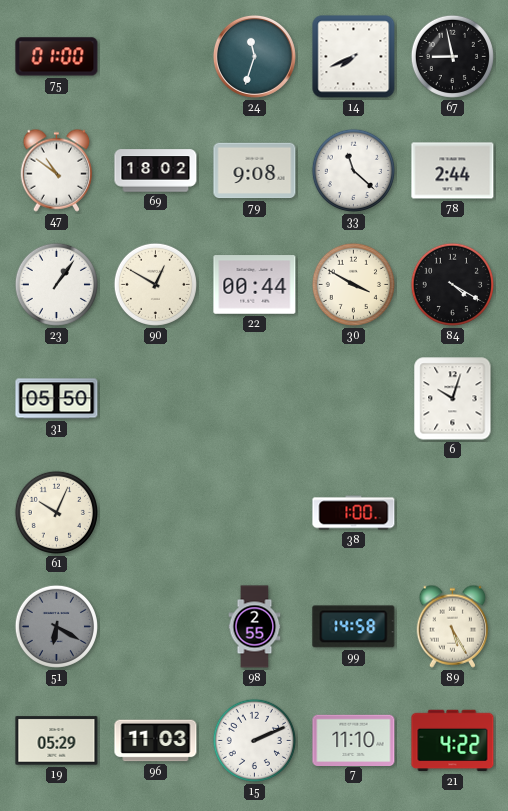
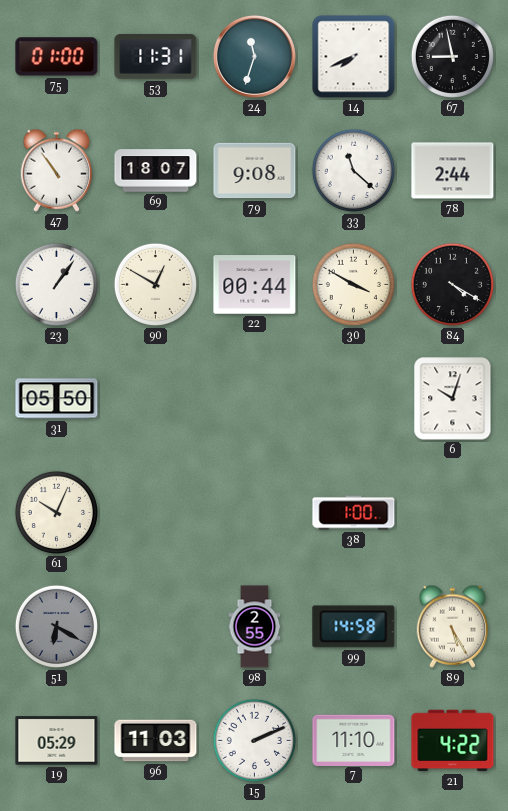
53: none -> 11:31 (156, 56)
47: 10:51 -> 10:54 (57, 170)
69: 18:02 -> 18:07 (156, 171)
